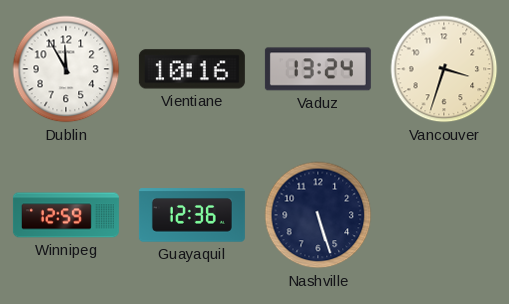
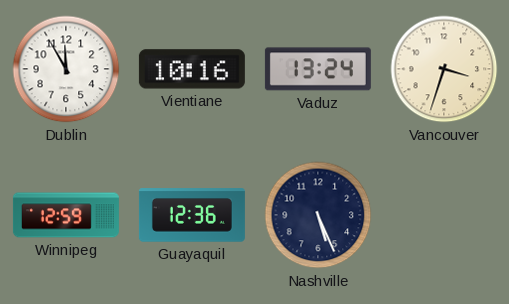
Nashville: 5:27 -> 5:26 (318, 215)
